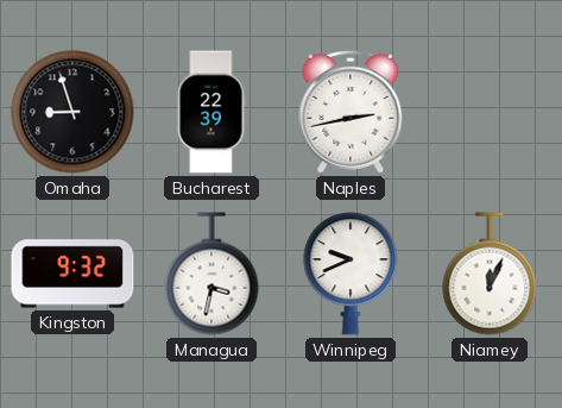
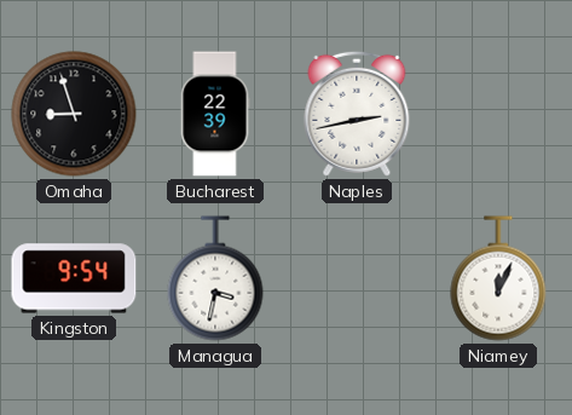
Kingston: 9:32 -> 9:54 (74, 278)
Winnipeg: 9:41 -> none (351, 274)
